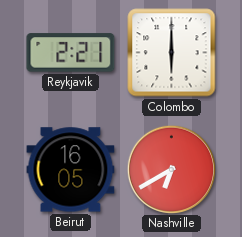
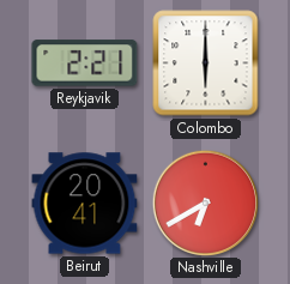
Beirut: 16:05 -> 20:41 (85, 204)
